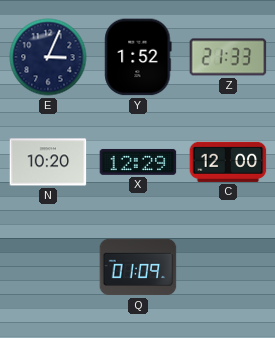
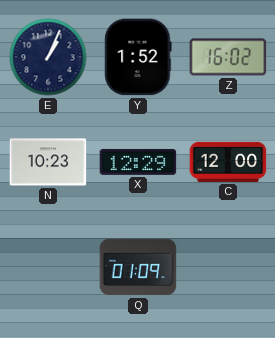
E: 3:04 -> 1:04 (48, 57)
Z: 21:33 -> 16:02 (228, 57)
N: 10:20 -> 10:23 (48, 162)
